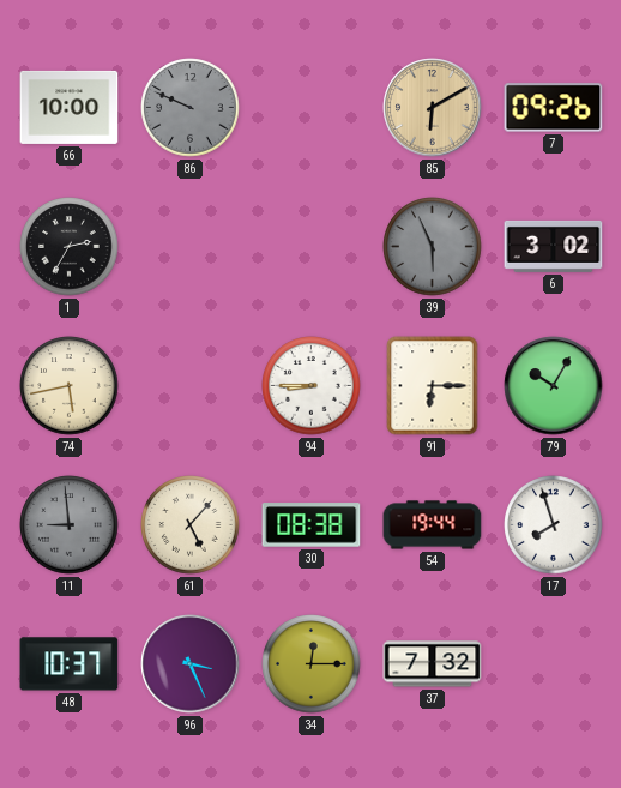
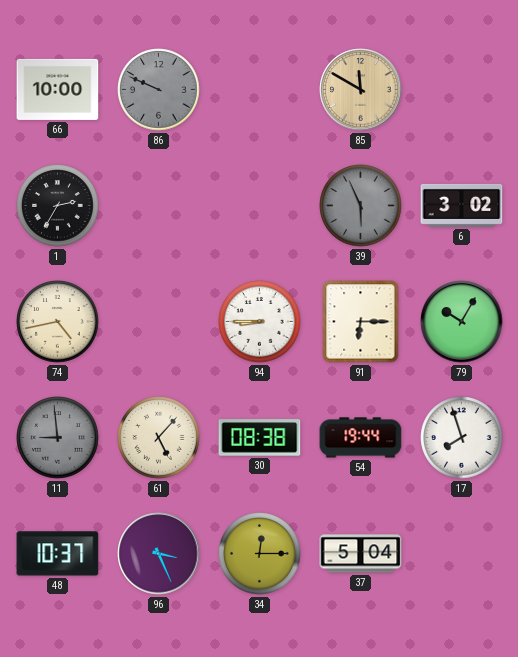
85: 6:10 -> 11:50 (361, 90)
7: 09:26 -> none (554, 108)
74: 5:43 -> 4:43 (58, 322)
37: 7:32 -> 5:04 (361, 554)
